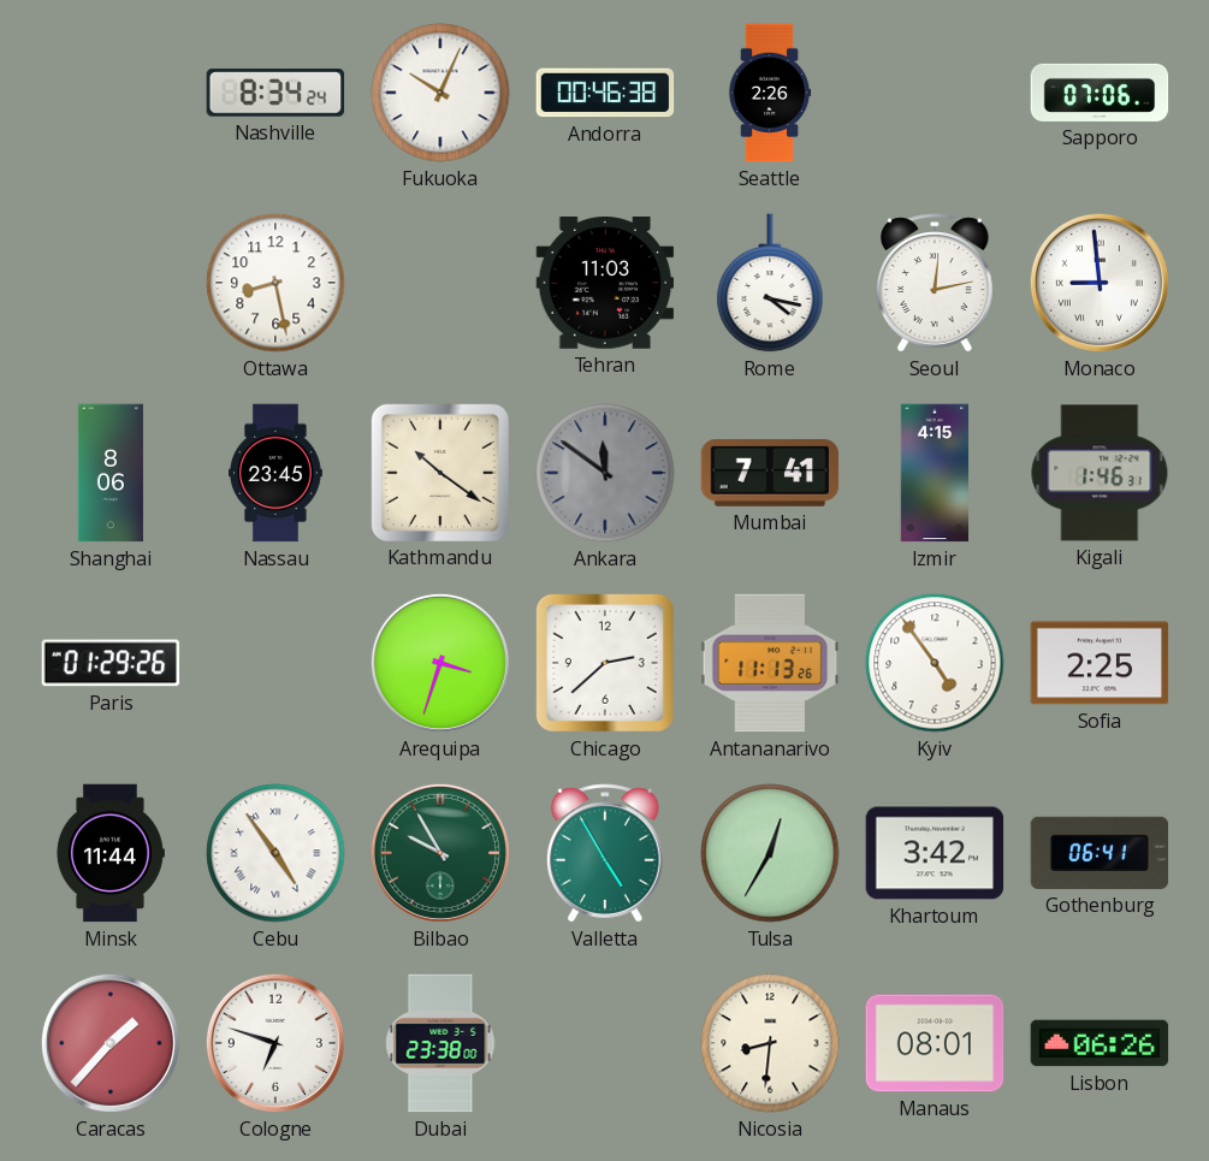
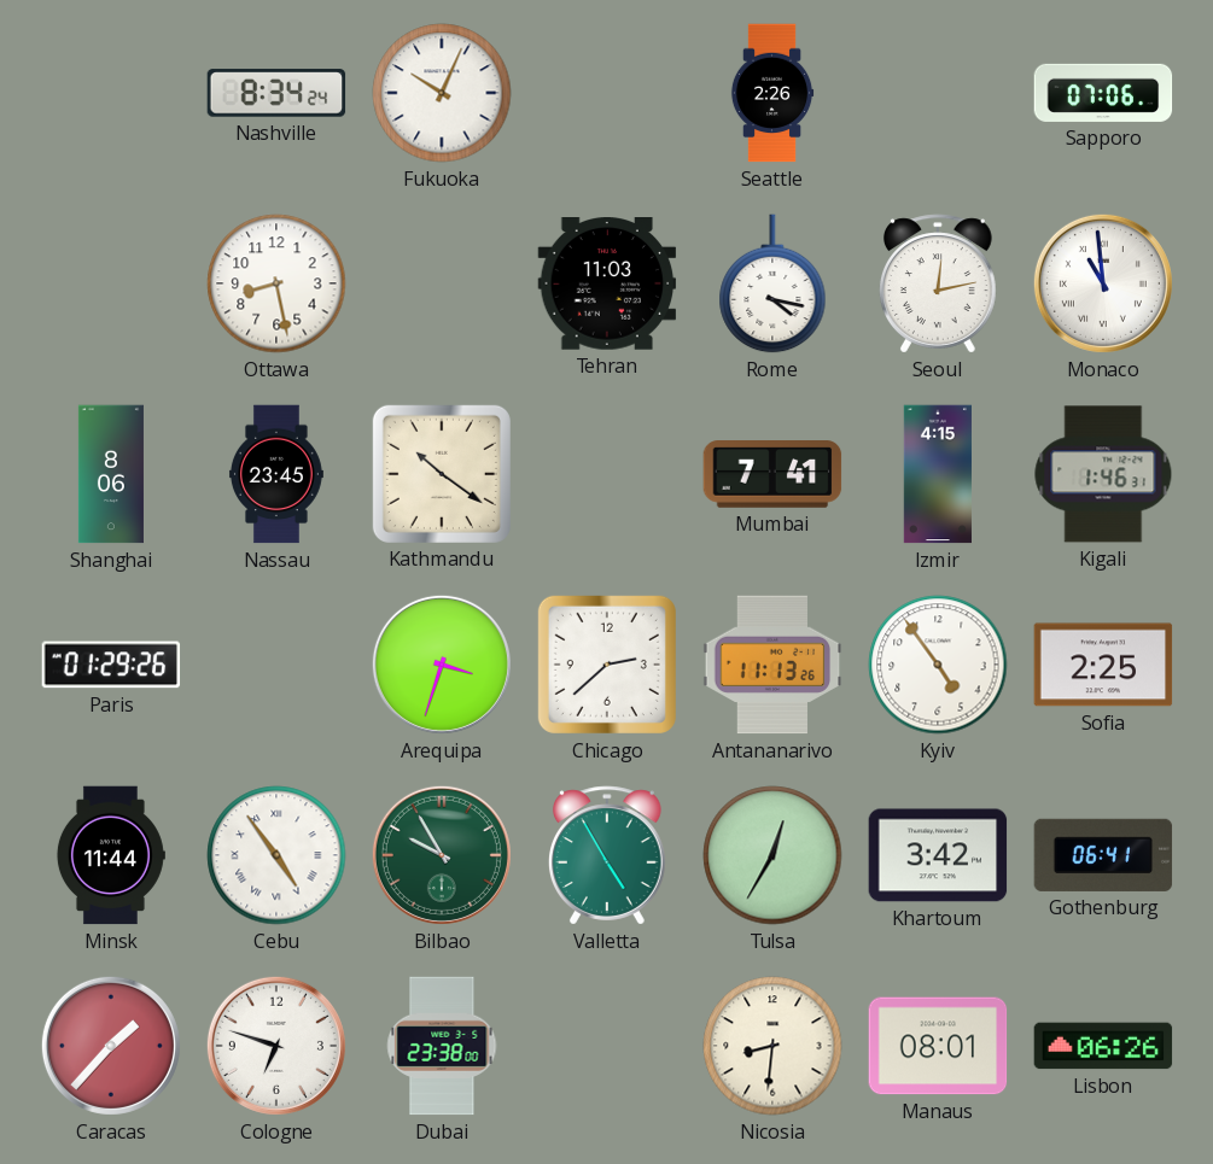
Andorra: 00:46 -> none (605, 93)
Monaco: 8:59 -> 10:59 (1103, 283)
Ankara: 11:51 -> none (605, 473)
